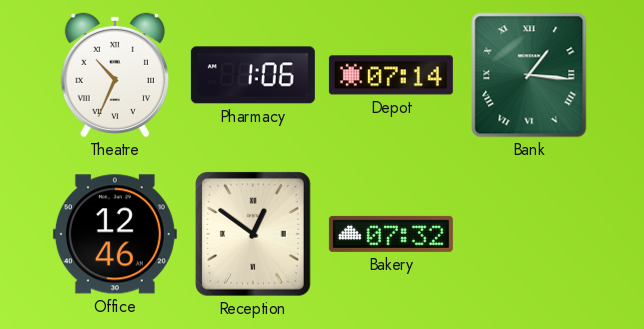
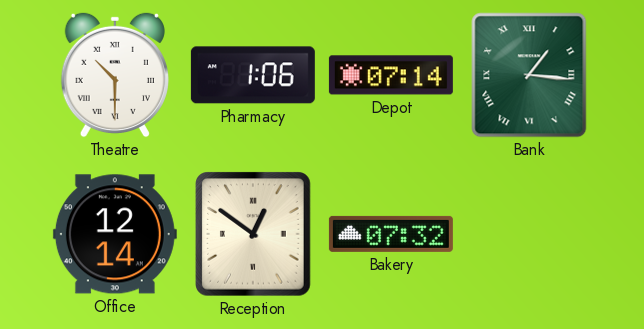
Theatre: 10:34 -> 10:30 (115, 75)
Office: 12:46 -> 12:14 (115, 234)
